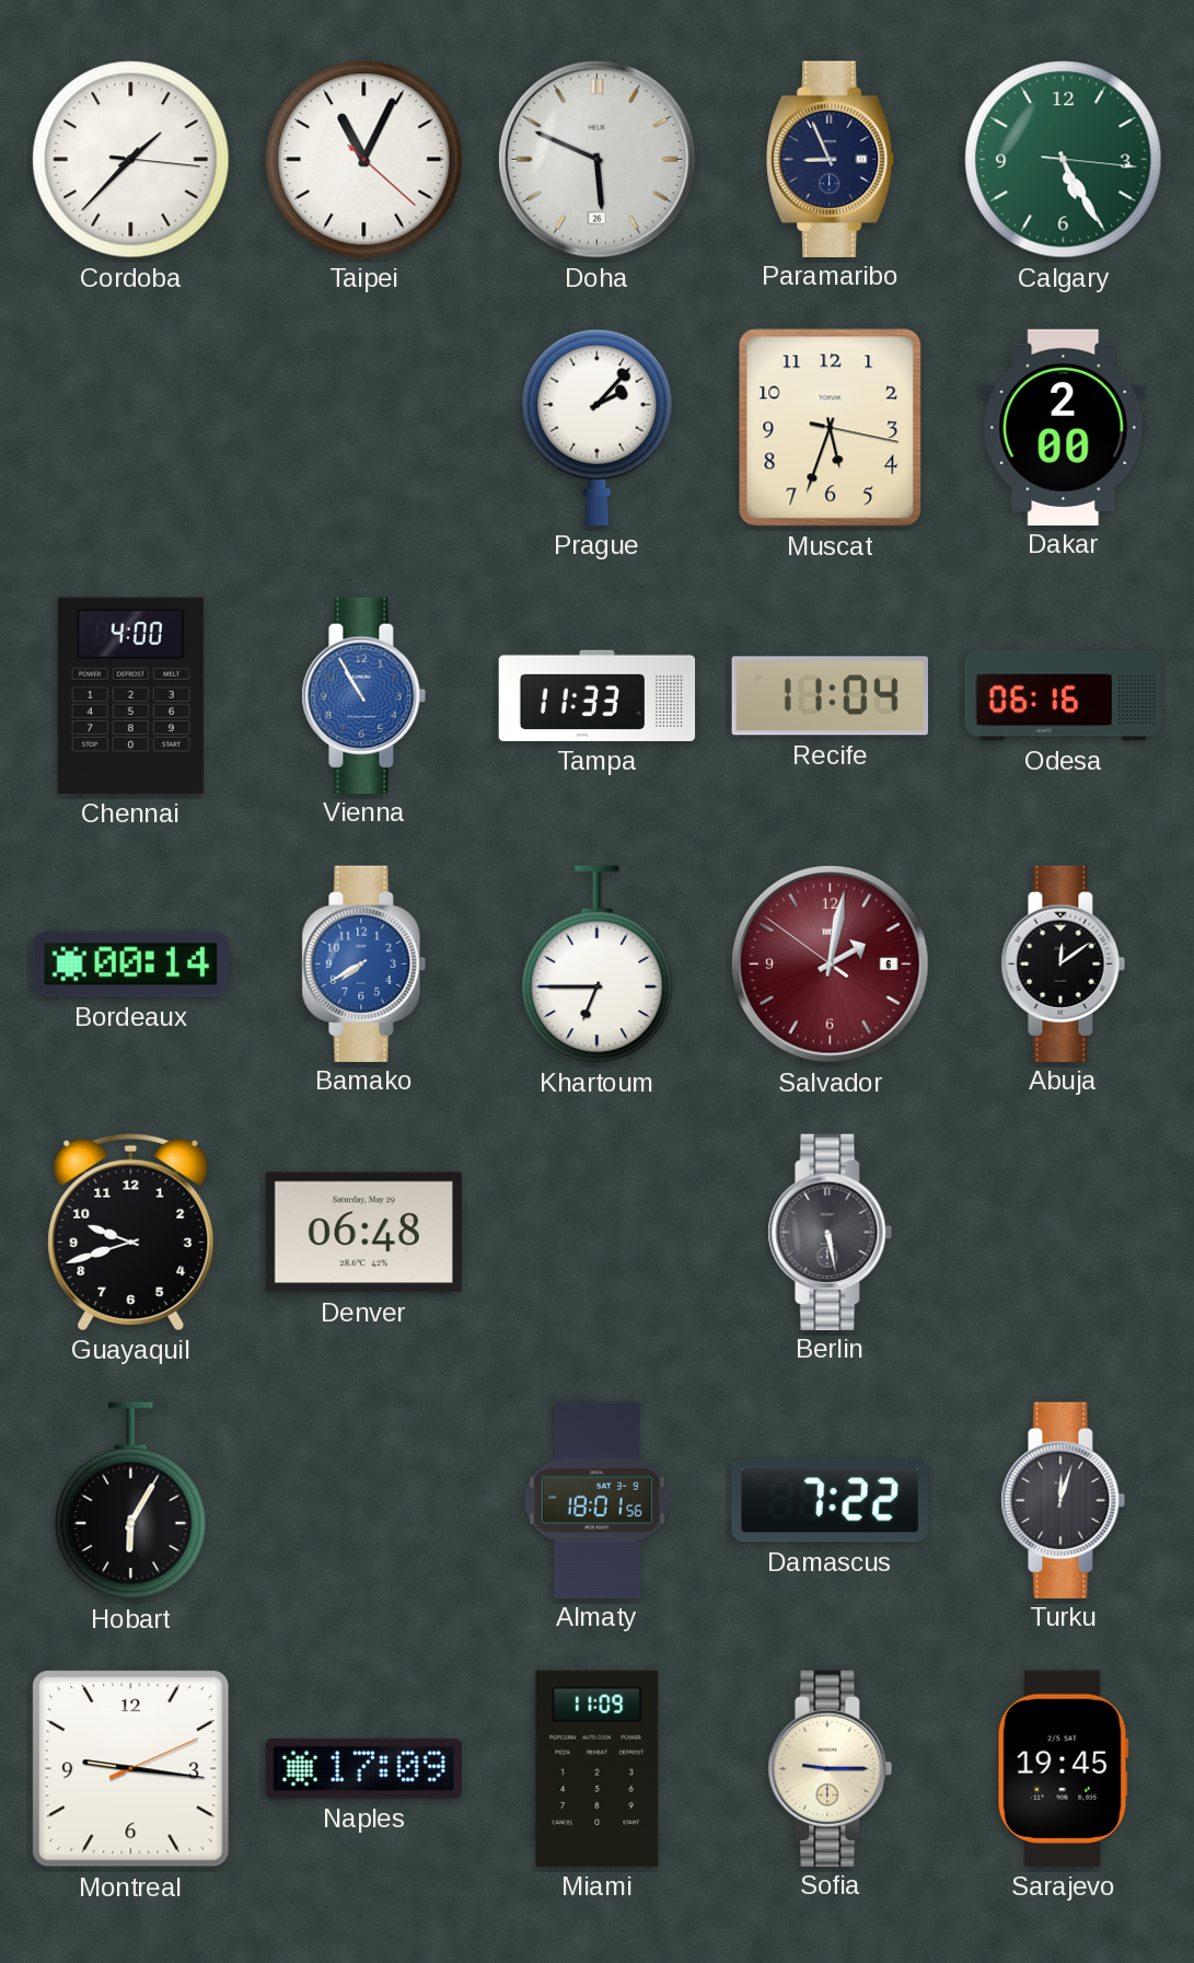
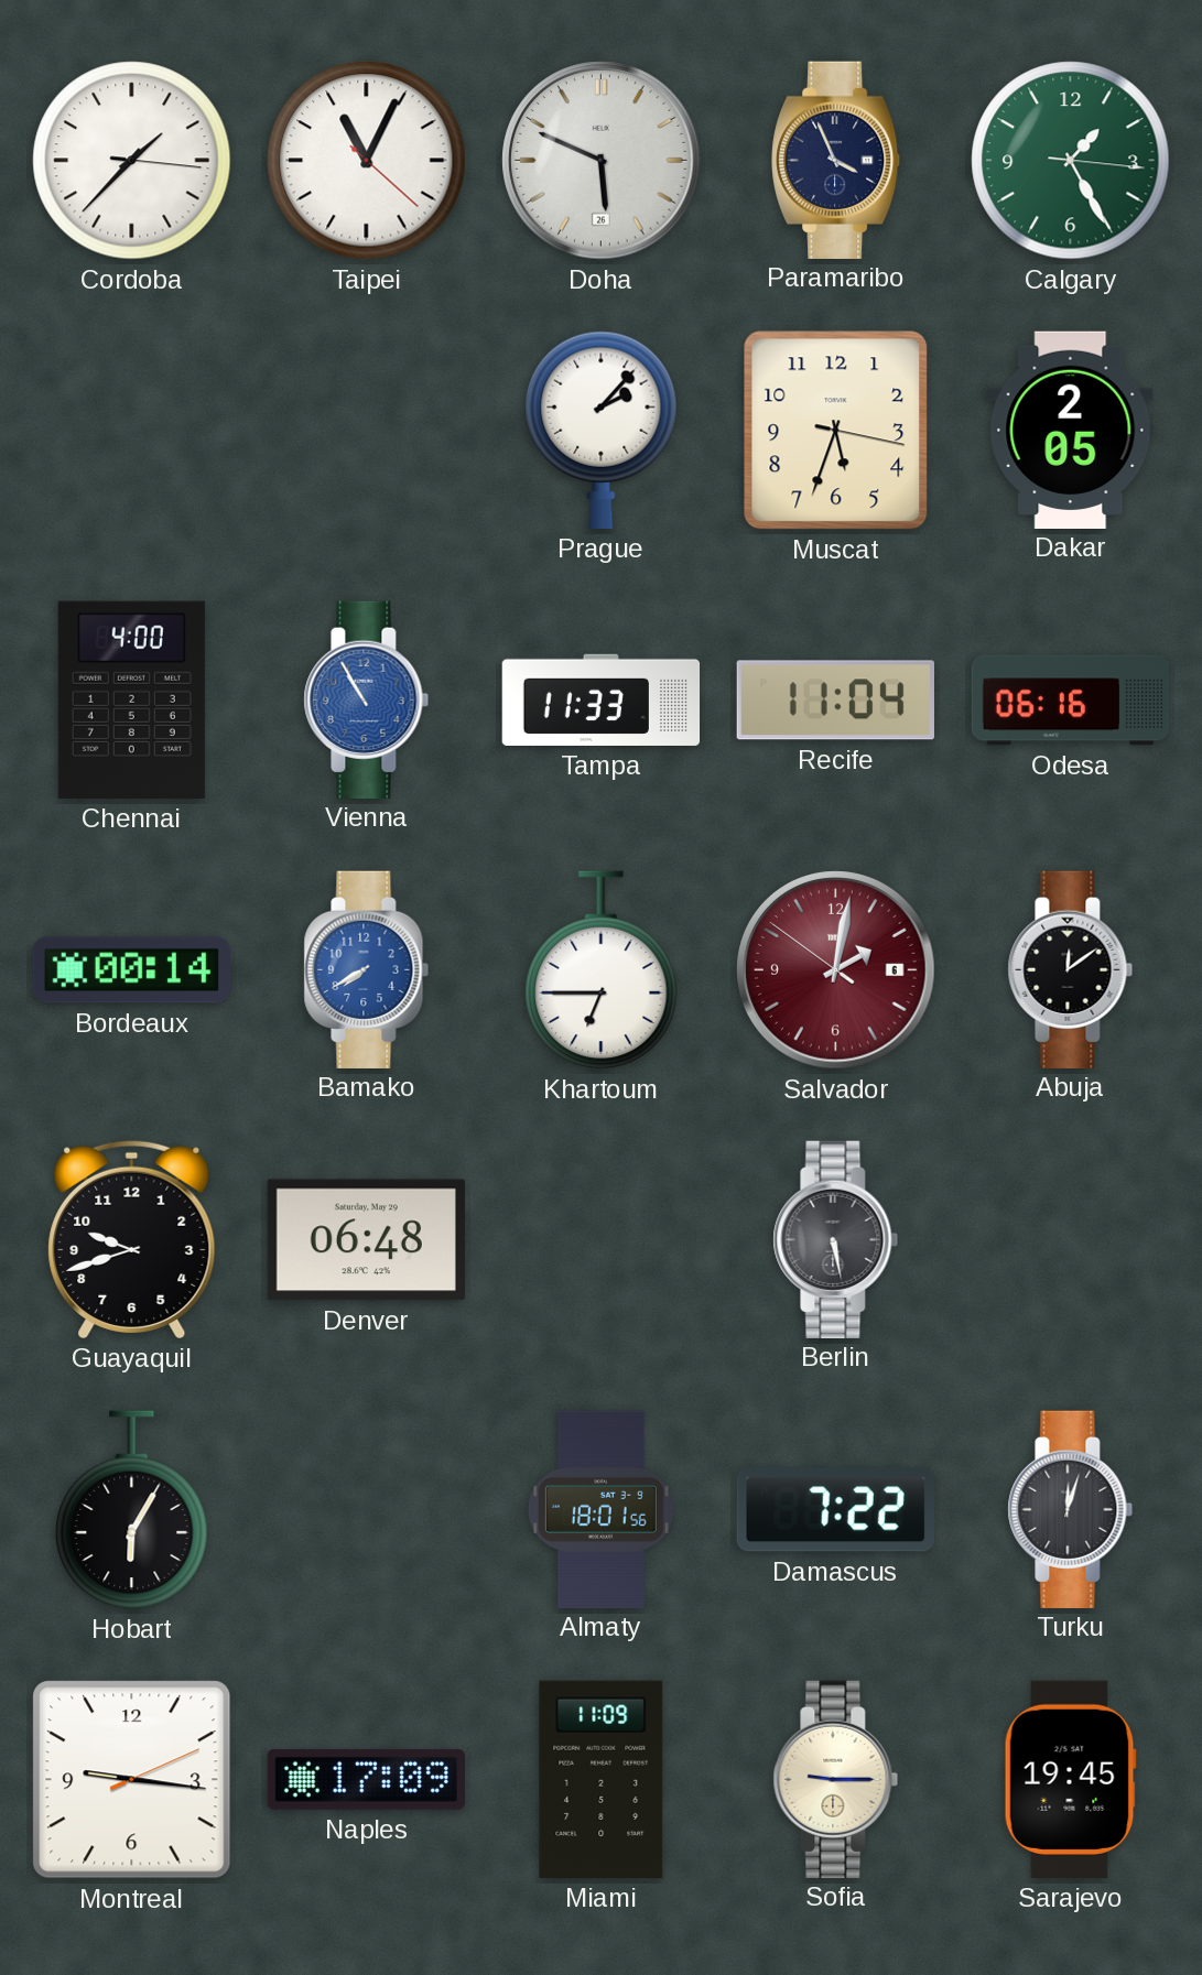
Paramaribo: 8:56 -> 3:56 (836, 160)
Calgary: 5:25 -> 1:25 (1071, 161)
Dakar: 2:00 -> 2:05 (1071, 430)
